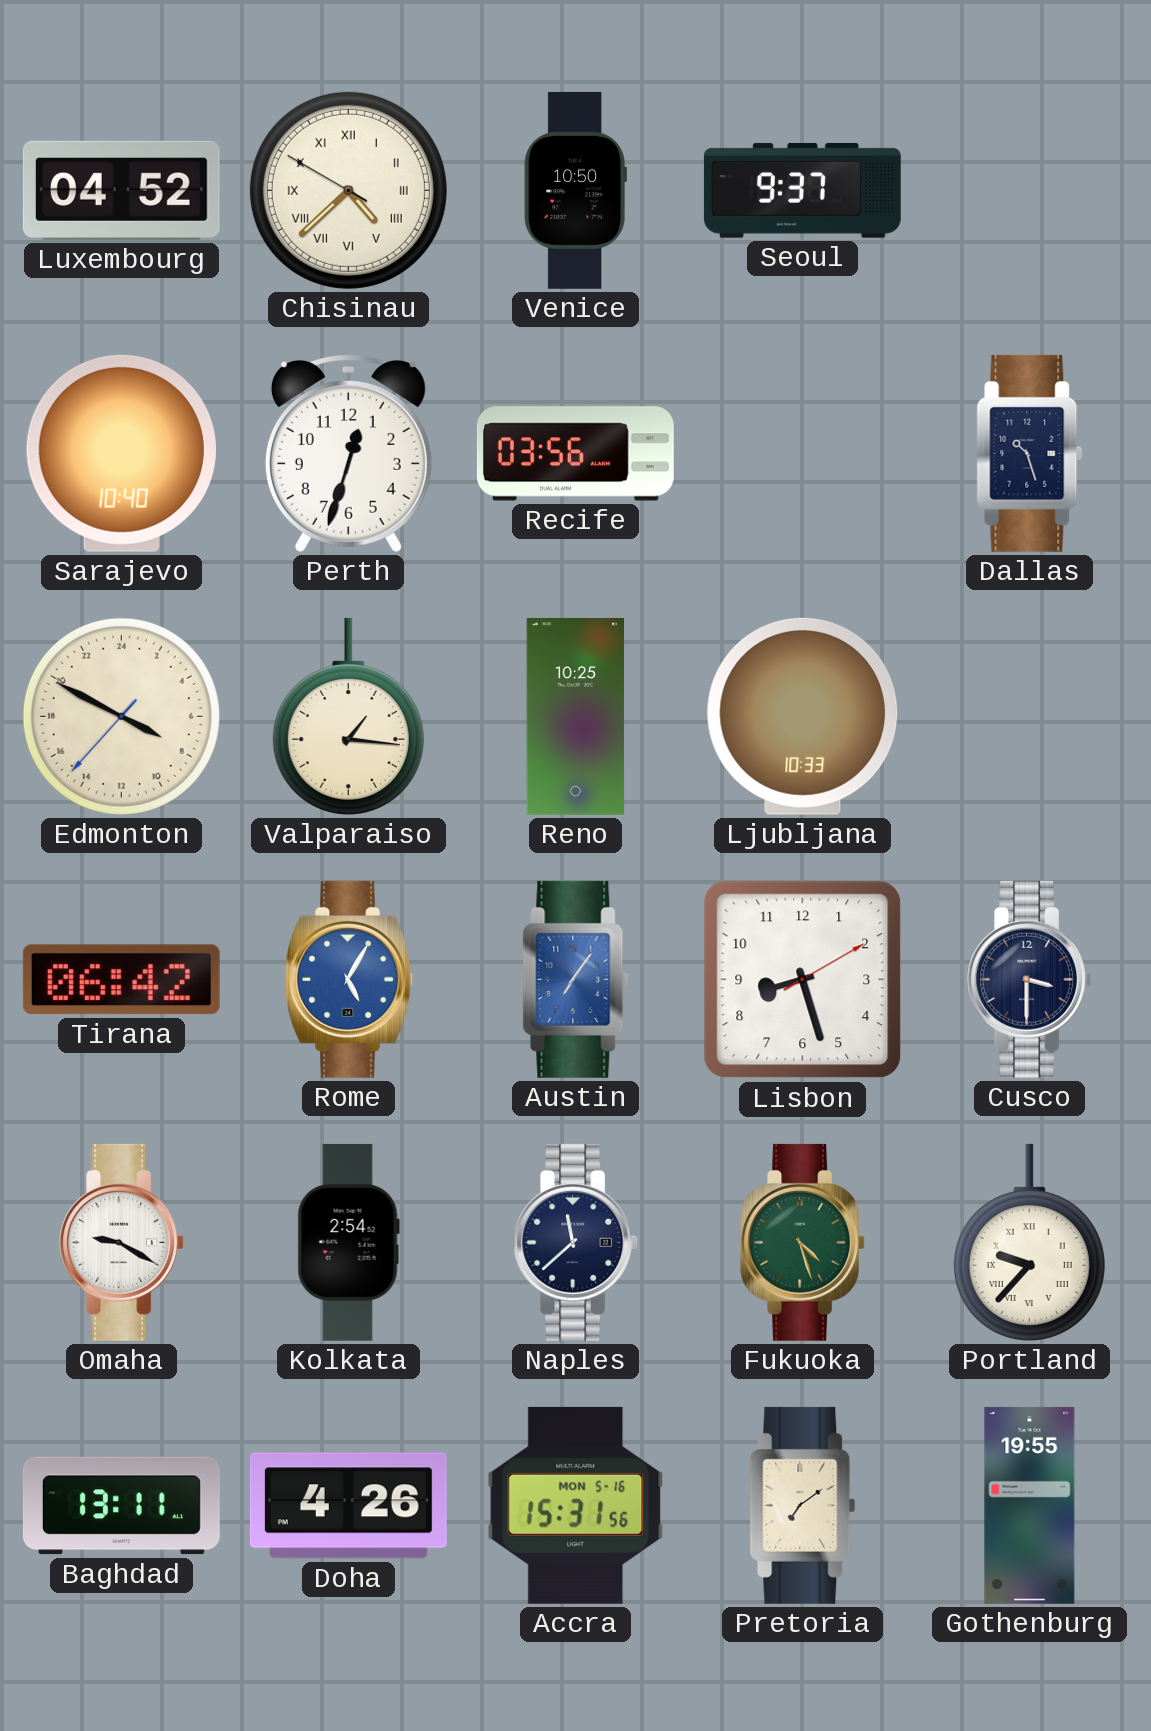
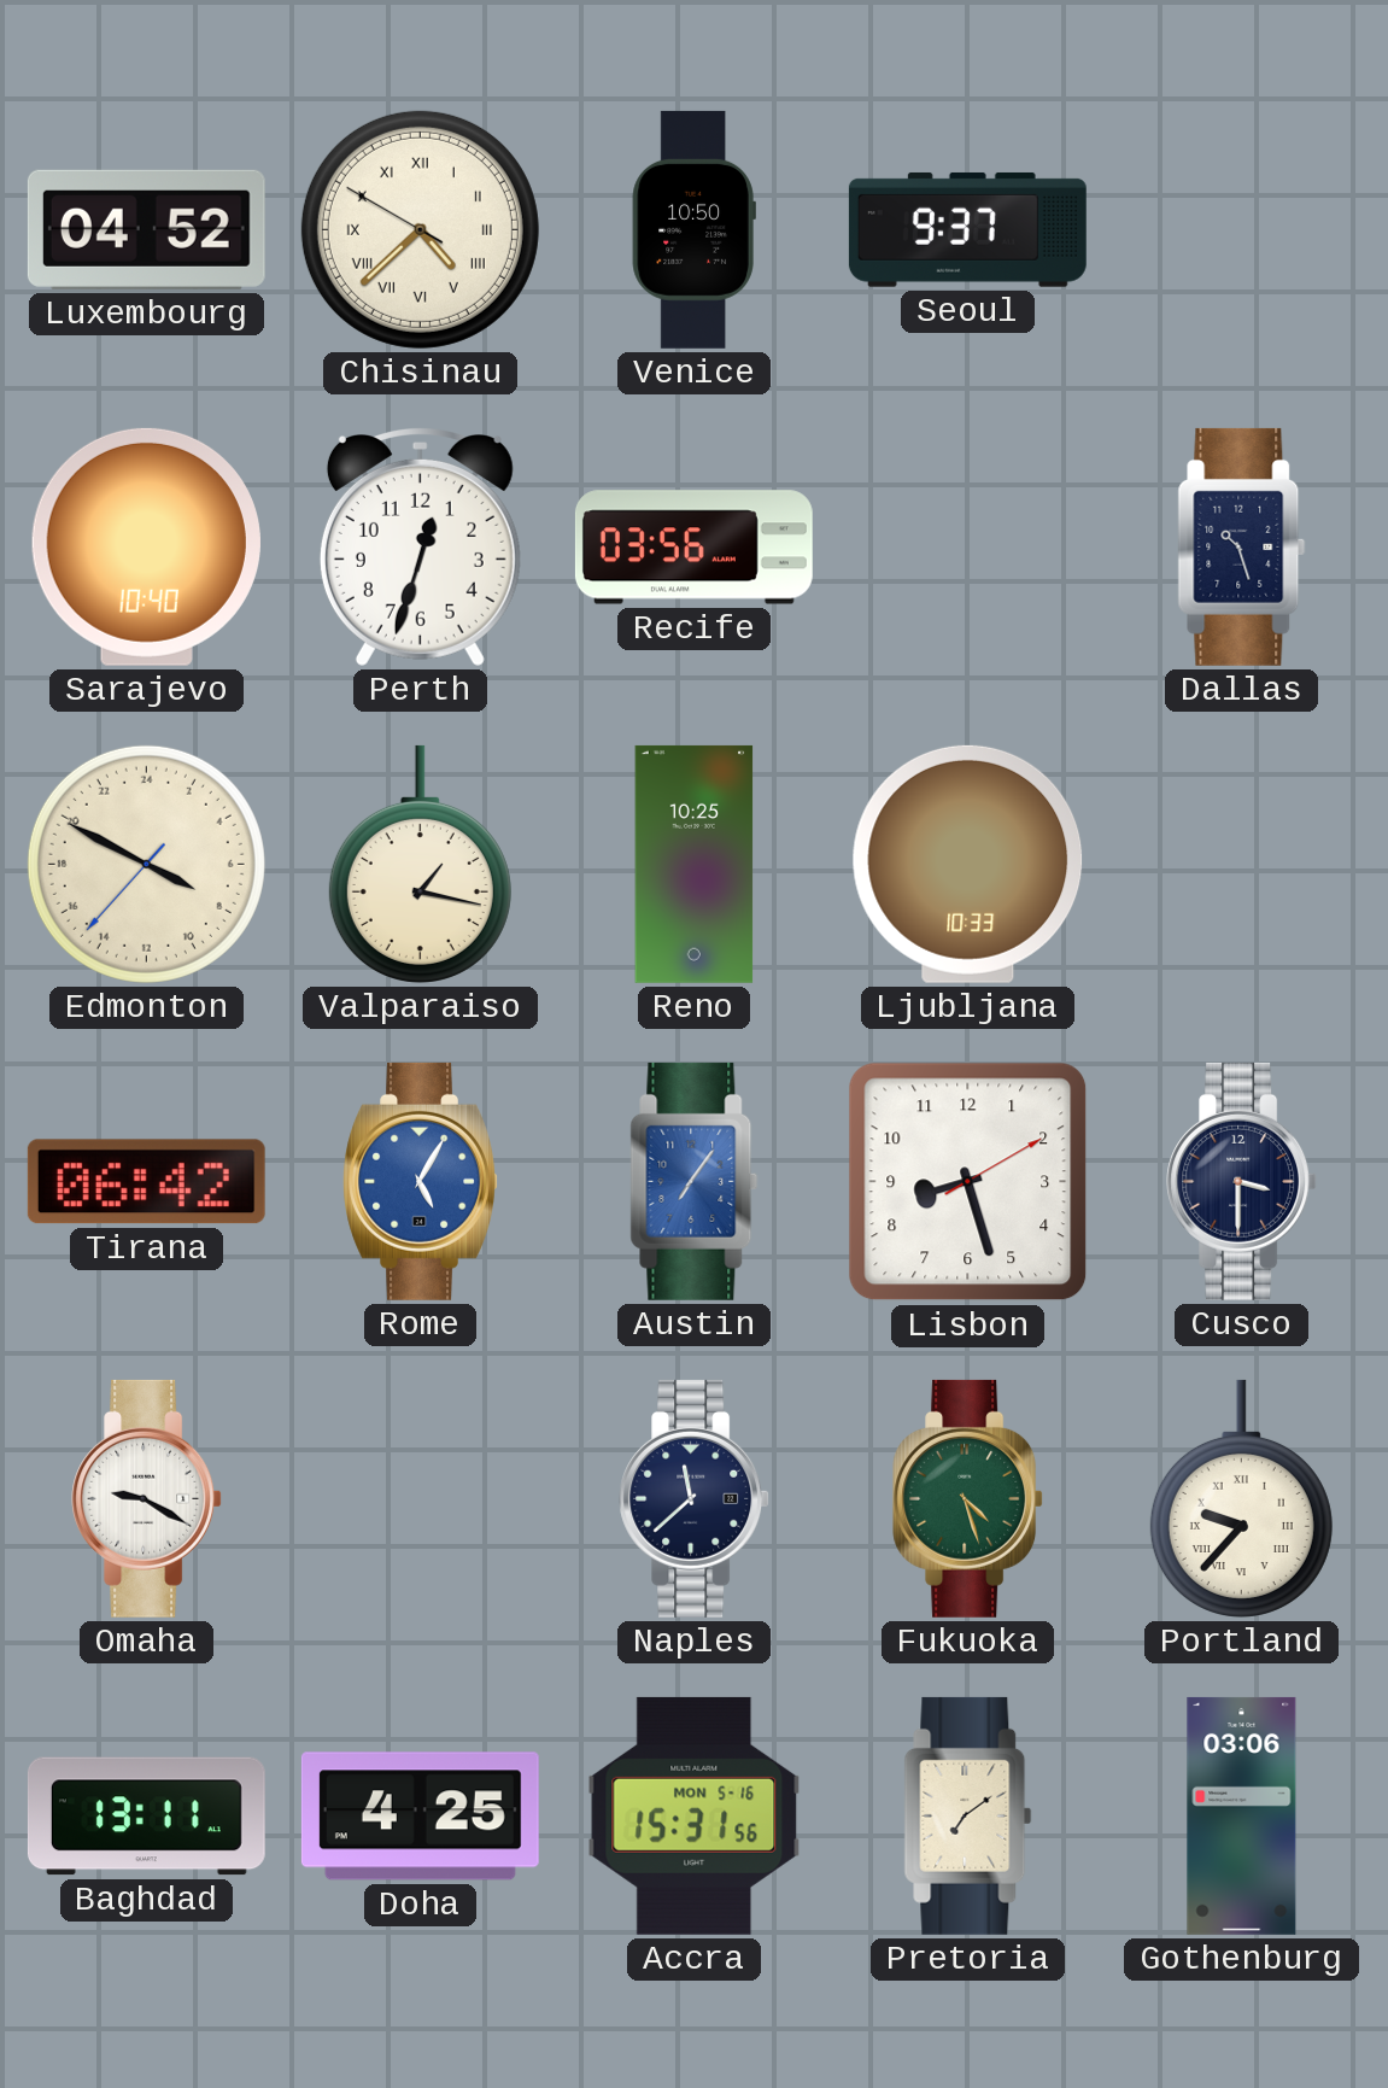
Valparaiso: 1:16 -> 1:17 (420, 864)
Kolkata: 2:54 -> none (348, 1242)
Doha: 4:26 -> 4:25 (420, 1817)
Gothenburg: 19:55 -> 03:06 (1242, 1815)
